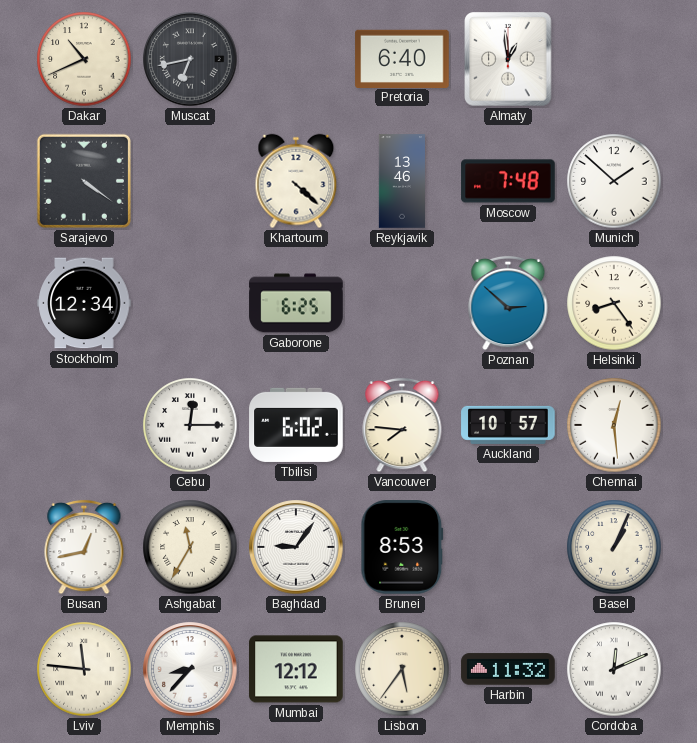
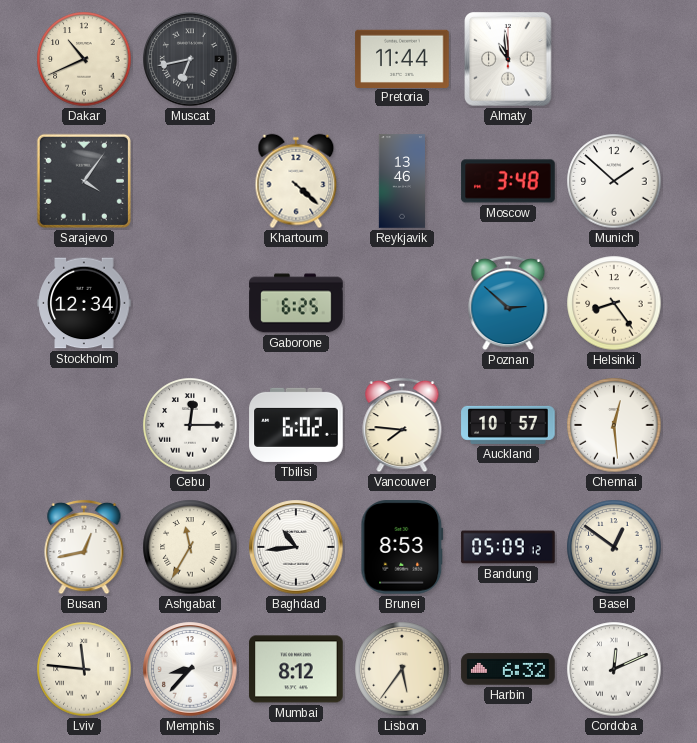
Pretoria: 6:40 -> 11:44 (402, 58)
Almaty: 12:59 -> 10:59 (508, 59)
Sarajevo: 4:21 -> 4:06 (84, 181)
Moscow: 7:48 -> 3:48 (508, 181)
Baghdad: 9:06 -> 10:44 (296, 547)
Bandung: none -> 05:09 (508, 547)
Basel: 1:04 -> 12:51 (614, 547)
Mumbai: 12:12 -> 8:12 (296, 669)
Harbin: 11:32 -> 6:32 (508, 669)
